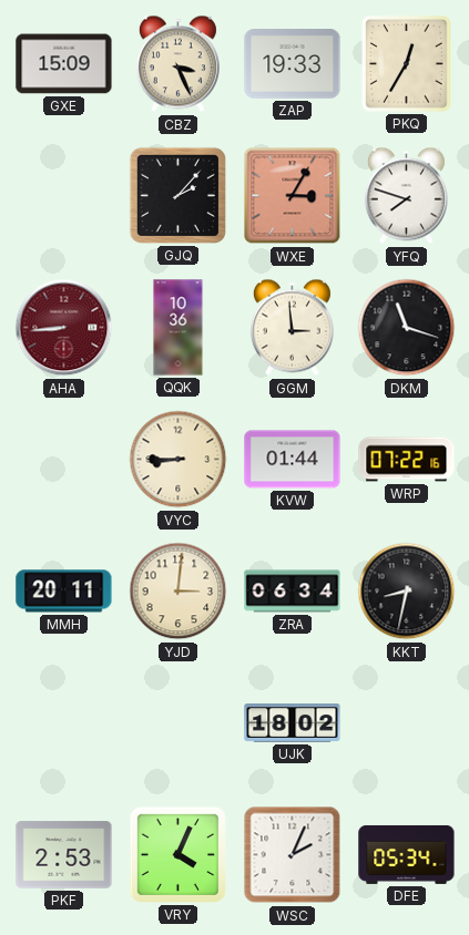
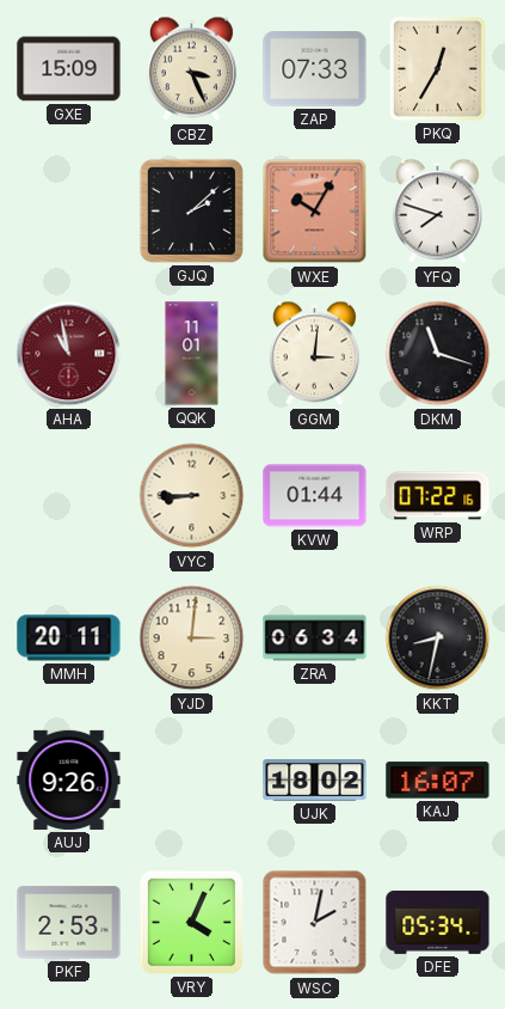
ZAP: 19:33 -> 07:33 (315, 69)
GJQ: 2:07 -> 2:08 (191, 210)
WXE: 3:05 -> 10:05 (315, 212)
AHA: 8:44 -> 10:58 (69, 354)
QQK: 10:36 -> 11:01 (192, 354)
GGM: 2:59 -> 3:01 (314, 354)
AUJ: none -> 9:26 (69, 779)
KAJ: none -> 16:07 (438, 781)
WSC: 2:04 -> 2:02 (315, 923)
